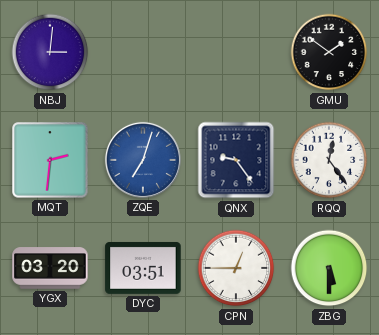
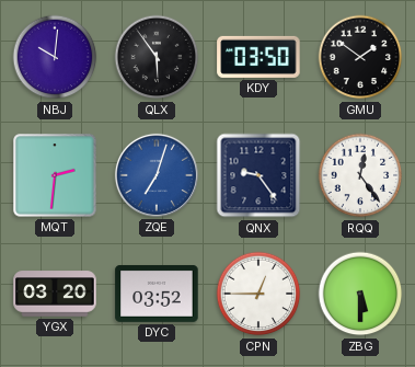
NBJ: 3:01 -> 10:01 (55, 57)
QLX: none -> 5:54 (157, 57)
KDY: none -> 03:50 (258, 57)
DYC: 03:51 -> 03:52 (157, 294)
